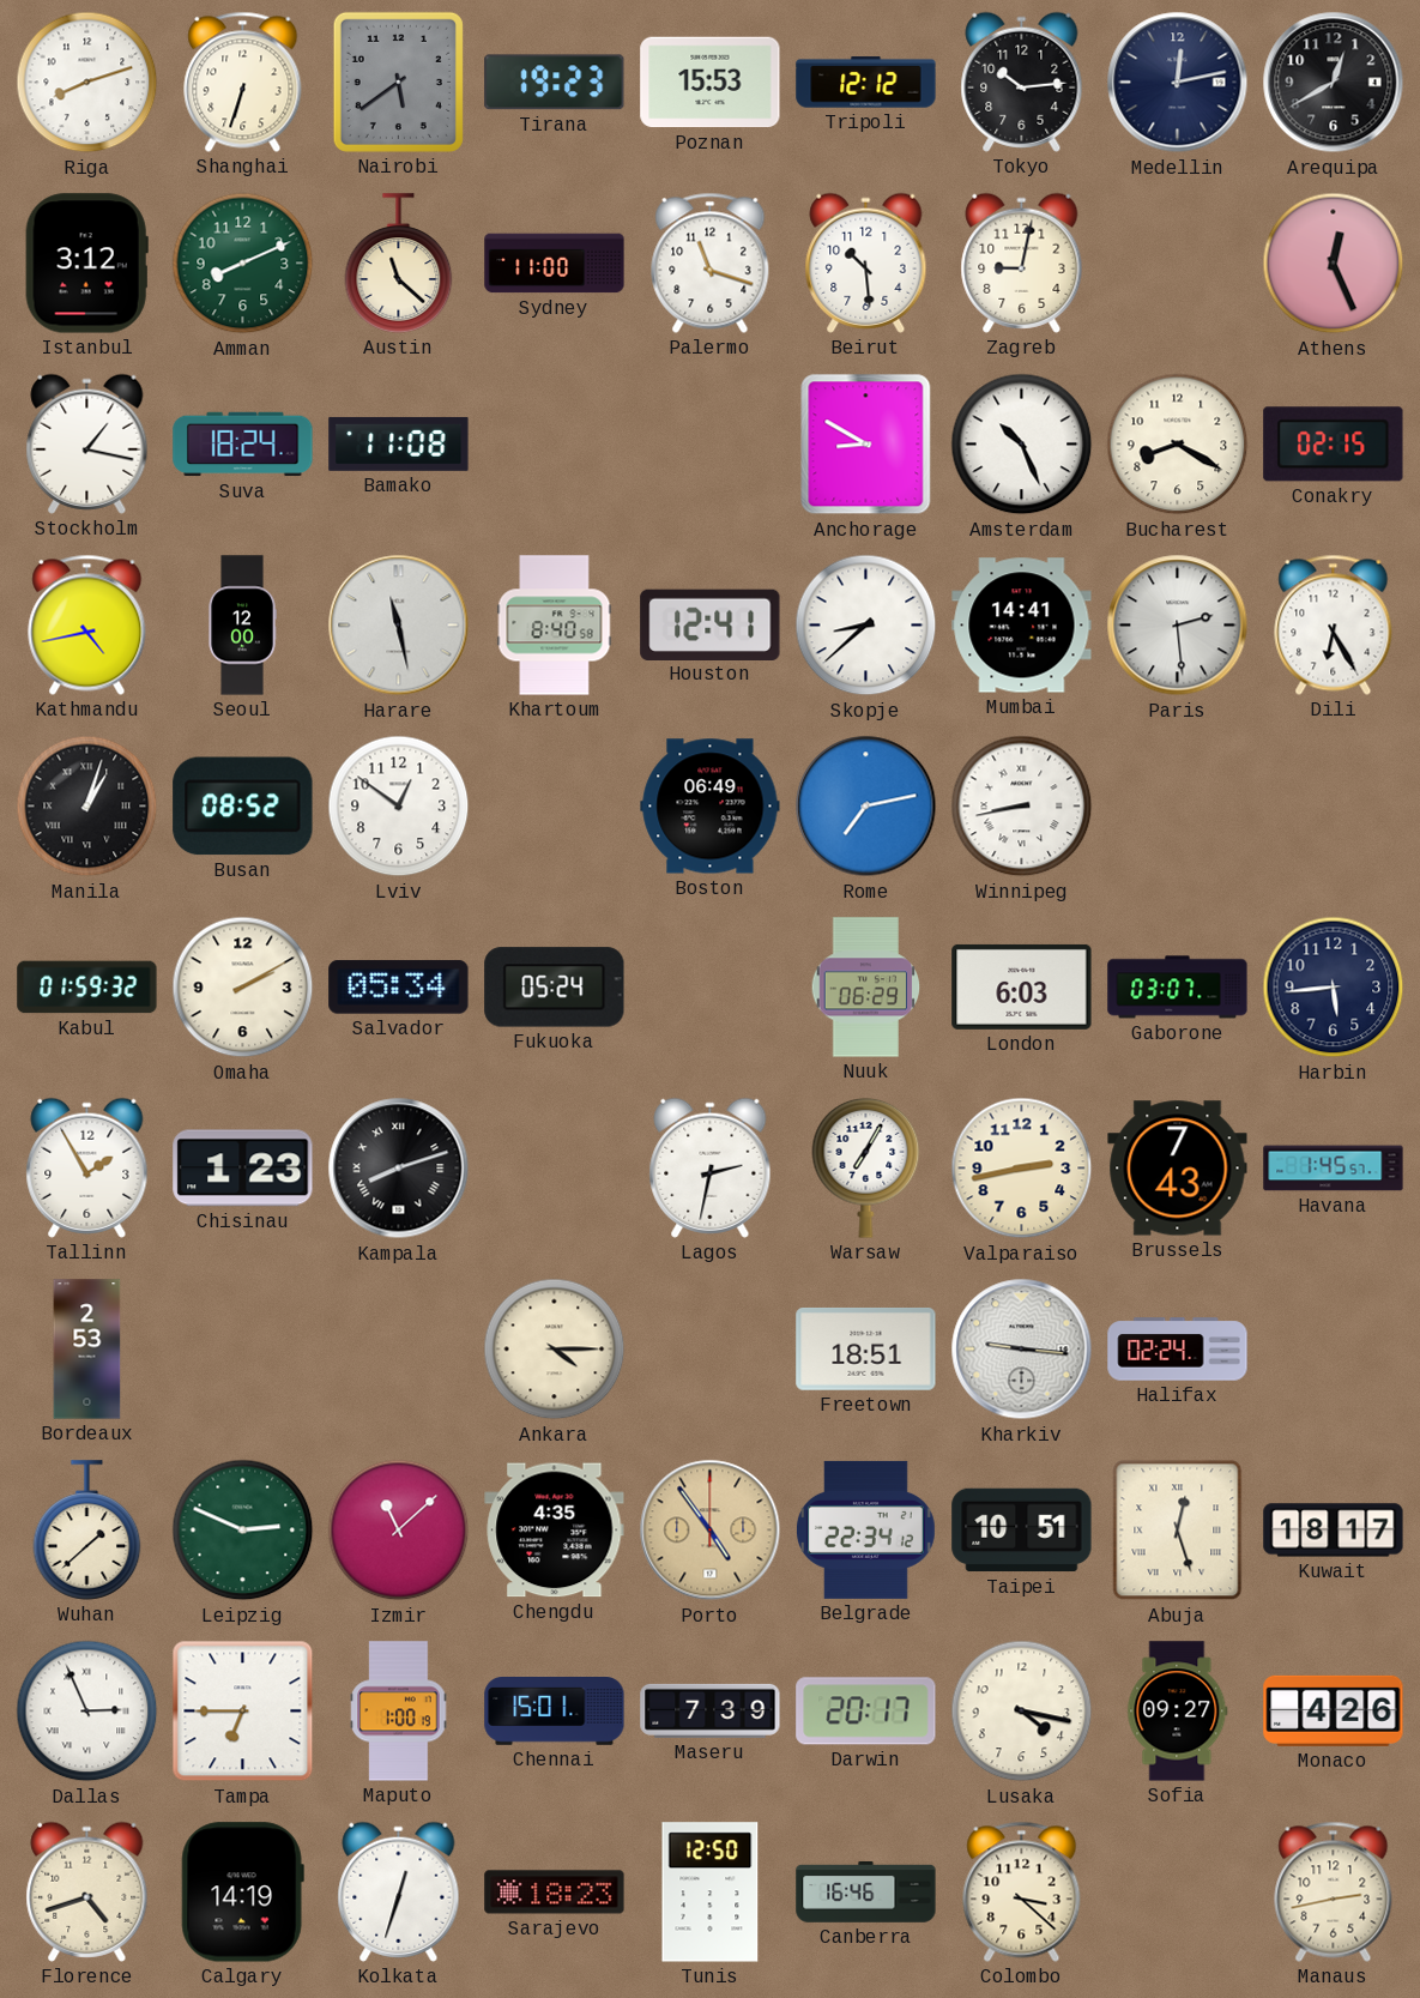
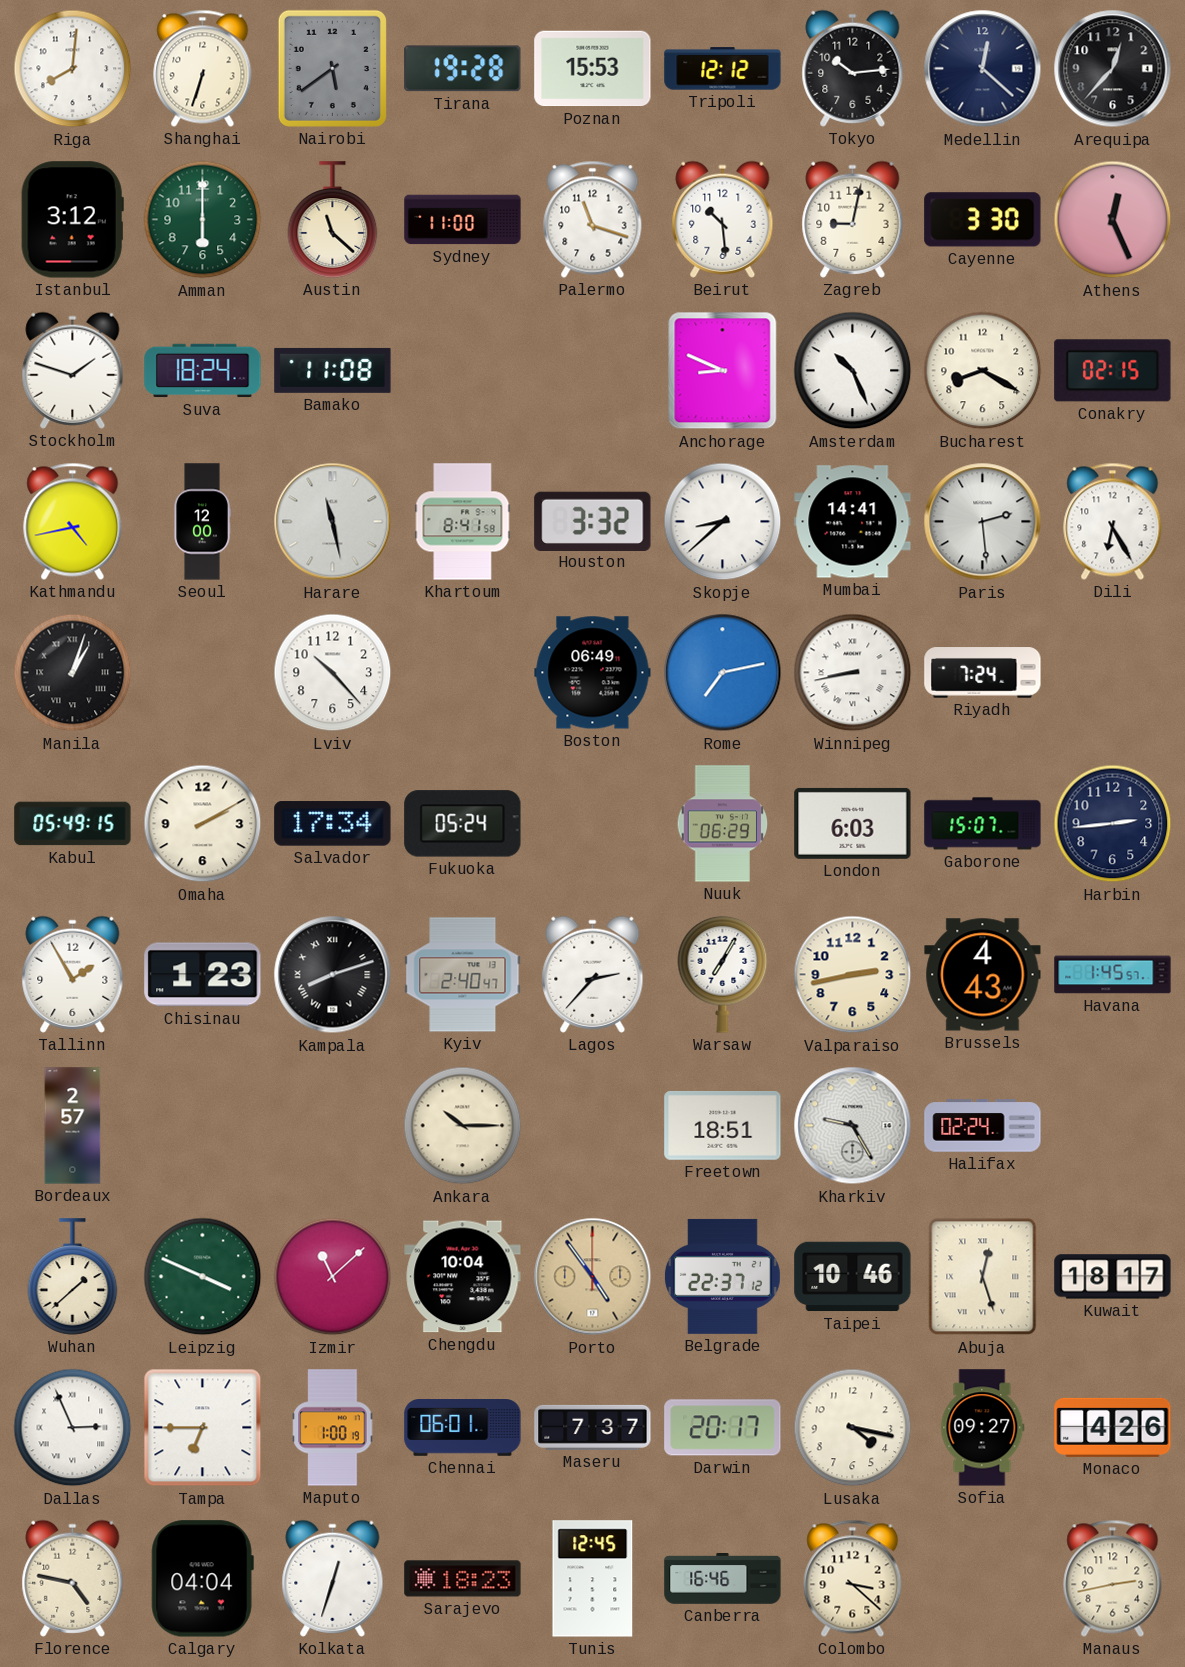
Riga: 8:12 -> 8:01 (73, 69)
Tirana: 19:23 -> 19:28 (463, 69)
Medellin: 12:13 -> 12:22 (983, 69)
Arequipa: 12:40 -> 12:37 (1113, 69)
Amman: 8:11 -> 6:00 (203, 220)
Cayenne: none -> 3:30 (983, 220)
Stockholm: 1:17 -> 1:48 (73, 370)
Anchorage: 8:50 -> 8:49 (723, 371)
Khartoum: 8:40 -> 8:41 (463, 522)
Houston: 12:41 -> 3:32 (593, 521)
Busan: 08:52 -> none (243, 807)
Lviv: 12:51 -> 10:23 (333, 673)
Riyadh: none -> 7:24 (983, 673)
Kabul: 01:59 -> 05:49 (73, 824)
Salvador: 05:34 -> 17:34 (333, 824)
Gaborone: 03:07 -> 15:07 (983, 824)
Harbin: 5:44 -> 2:44 (1113, 824)
Kyiv: none -> 2:40 (463, 975)
Lagos: 2:32 -> 2:37 (593, 974)
Brussels: 7:43 -> 4:43 (983, 975)
Bordeaux: 2:53 -> 2:57 (73, 1126)
Ankara: 4:15 -> 10:15 (463, 1126)
Kharkiv: 9:16 -> 9:25 (853, 1126)
Leipzig: 2:49 -> 3:49 (203, 1277)
Chengdu: 4:35 -> 10:04 (463, 1277)
Belgrade: 22:34 -> 22:37 (722, 1276)
Taipei: 10:51 -> 10:46 (853, 1277)
Chennai: 15:01 -> 06:01 (463, 1428)
Maseru: 7:39 -> 7:37 (593, 1427)
Florence: 4:42 -> 4:47 (73, 1578)
Calgary: 14:19 -> 04:04 (202, 1579)
Tunis: 12:50 -> 12:45 (593, 1579)
